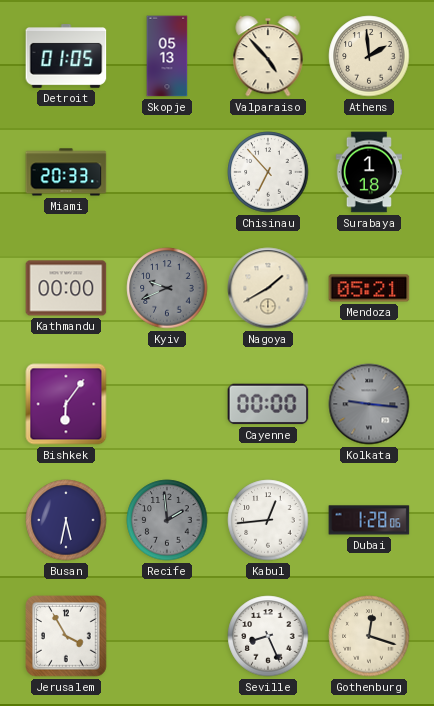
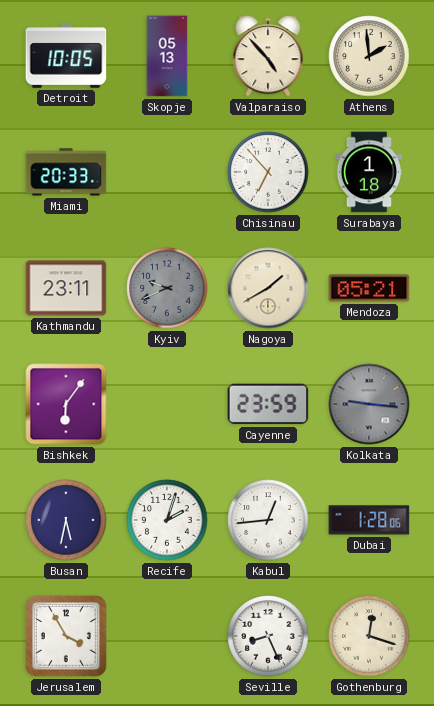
Detroit: 01:05 -> 10:05 (66, 57)
Kathmandu: 00:00 -> 23:11 (66, 288)
Cayenne: 00:00 -> 23:59 (268, 404)
Recife: 1:59 -> 2:03 (167, 520)
Recife dial: grey -> white (167, 520)
